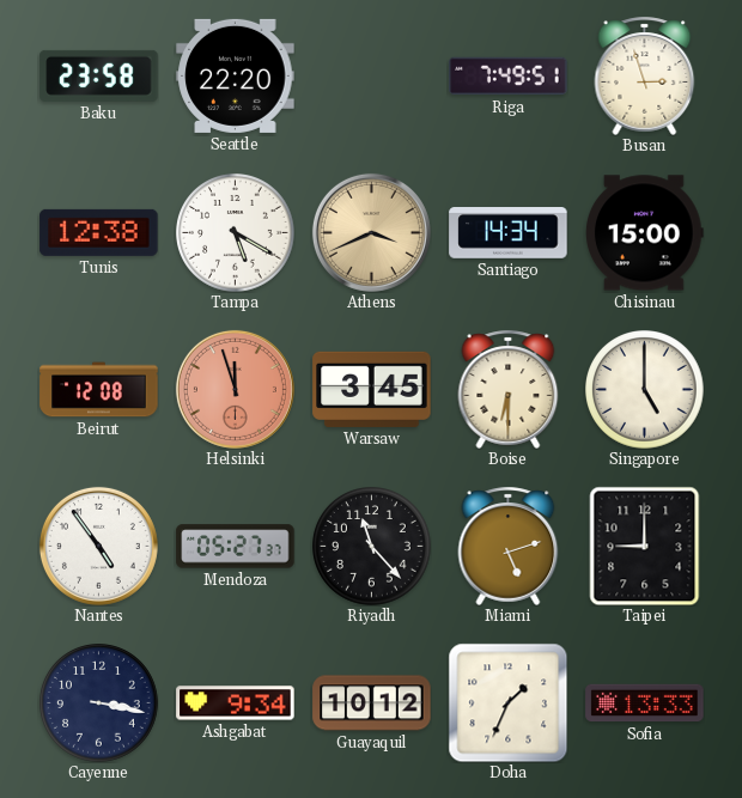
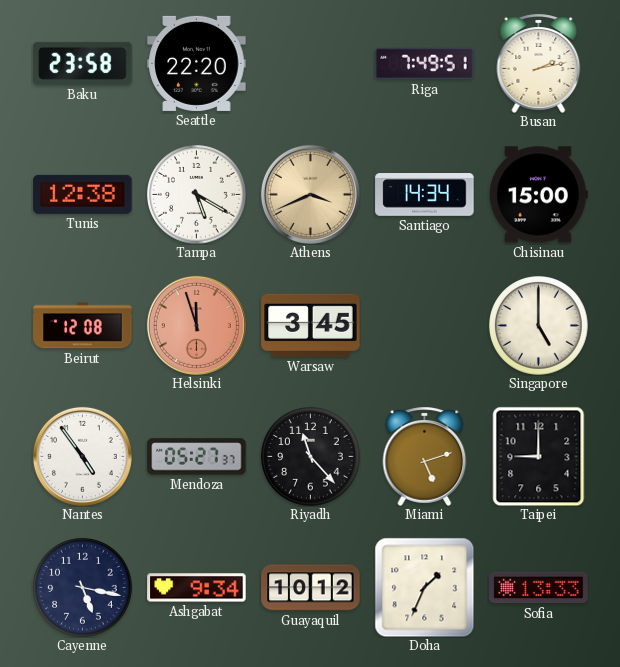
Busan: 2:57 -> 2:13 (539, 63)
Boise: 6:30 -> none (509, 389)
Cayenne: 3:17 -> 5:17 (83, 588)
